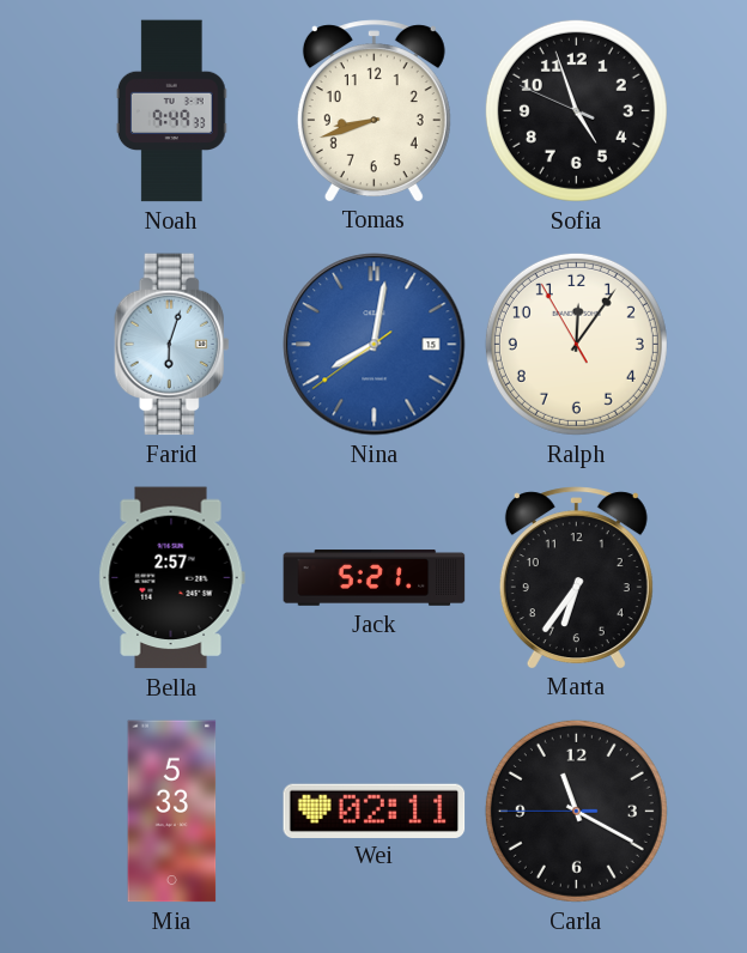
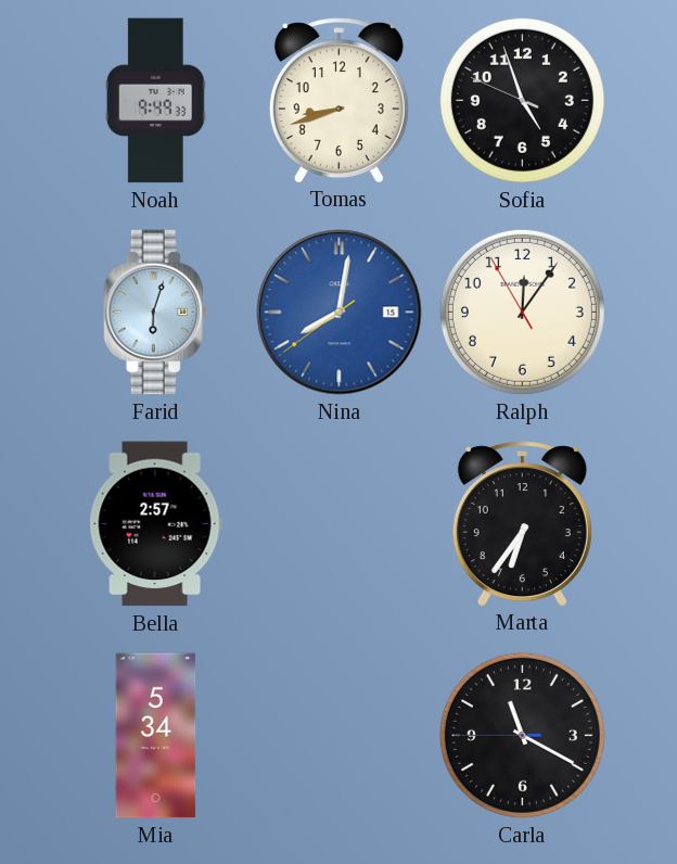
Jack: 5:21 -> none (375, 578)
Mia: 5:33 -> 5:34 (156, 736)
Wei: 02:11 -> none (375, 811)
